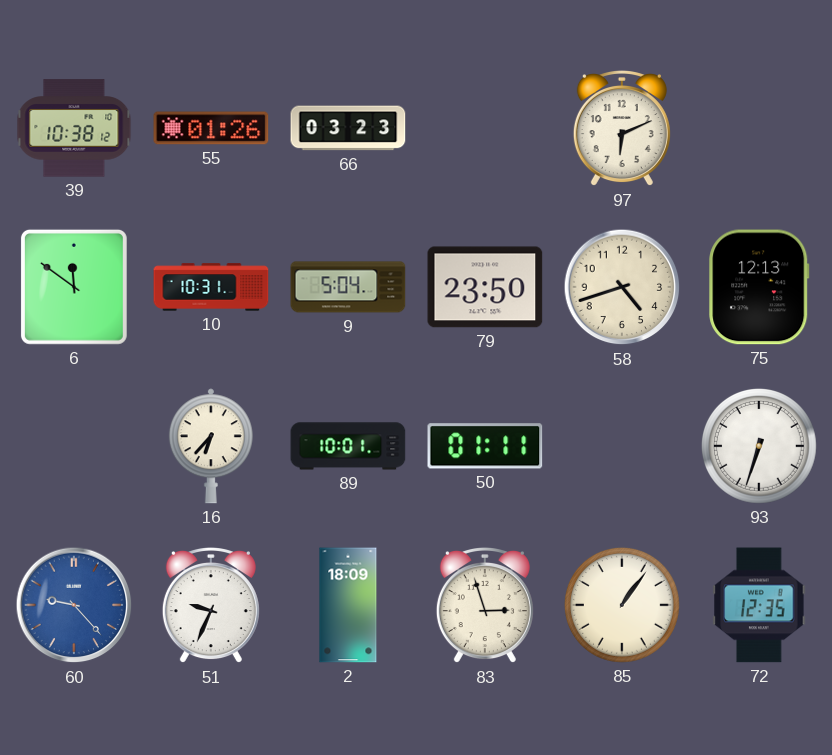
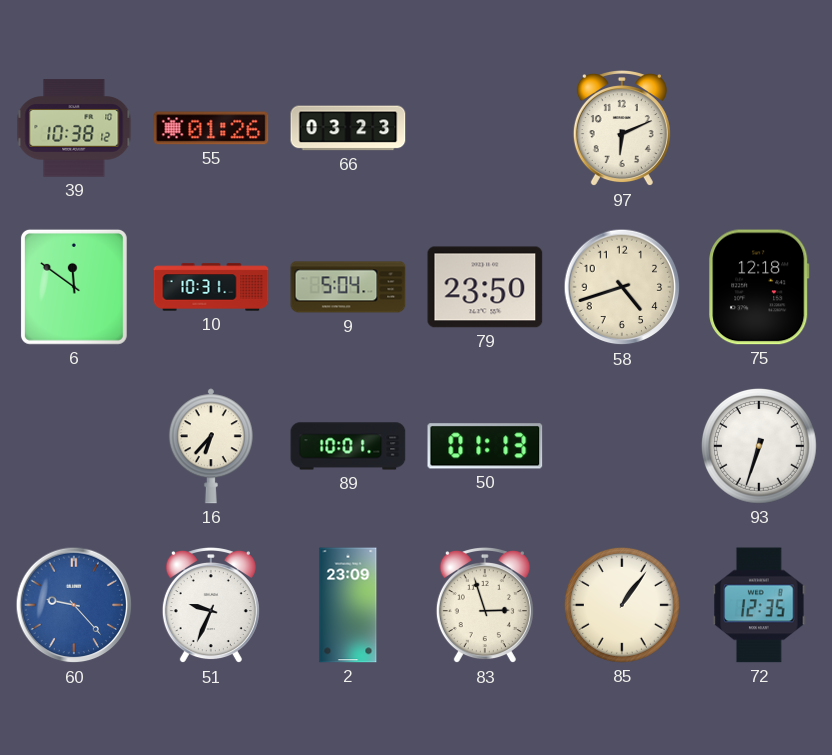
75: 12:13 -> 12:18 (759, 287)
50: 01:11 -> 01:13 (485, 446)
2: 18:09 -> 23:09 (348, 605)
